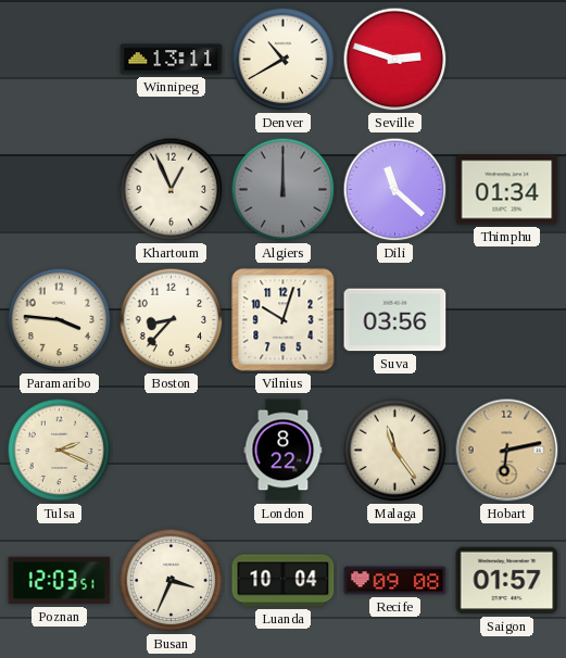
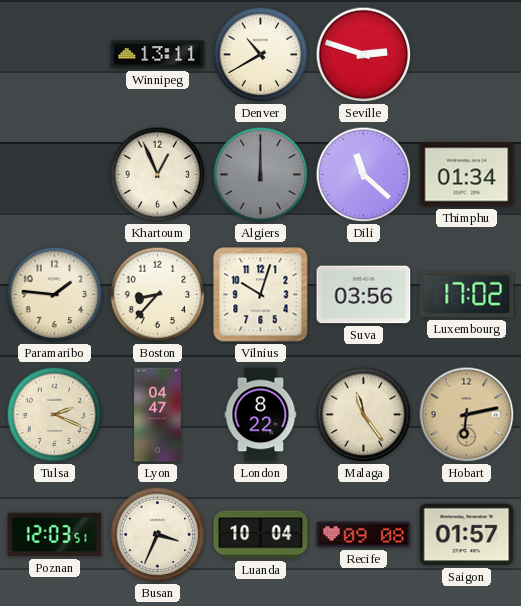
Paramaribo: 3:46 -> 1:46 (55, 295)
Luxembourg: none -> 17:02 (467, 295)
Lyon: none -> 04:47 (158, 415)
